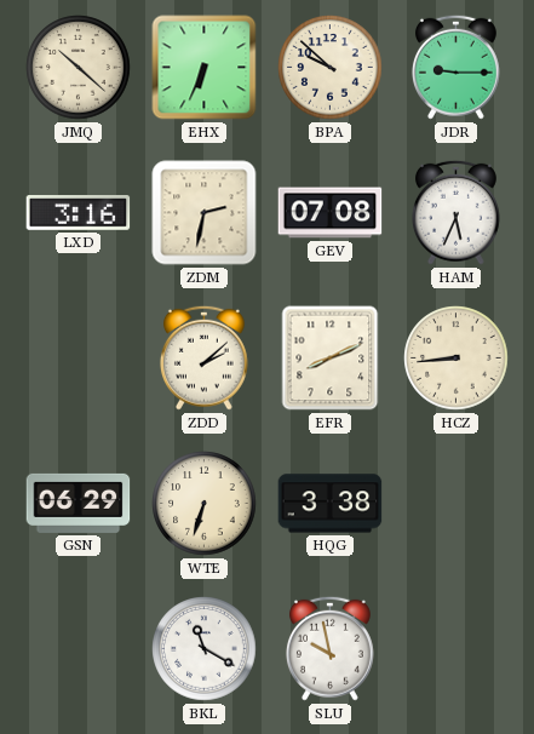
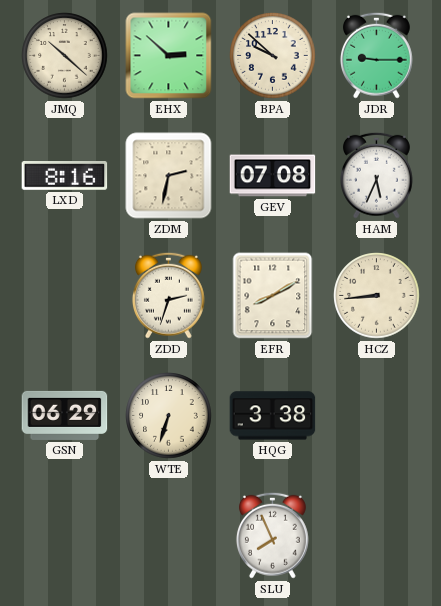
EHX: 6:34 -> 2:52 (169, 56)
LXD: 3:16 -> 8:16 (65, 176)
ZDD: 2:08 -> 2:33 (168, 295)
EFR: 8:11 -> 8:10 (273, 296)
BKL: 11:20 -> none (205, 649)
SLU: 9:58 -> 7:56 (272, 535)
